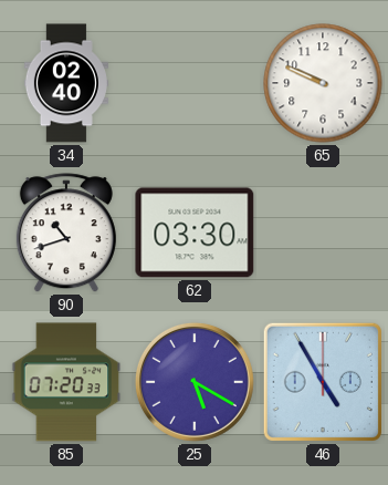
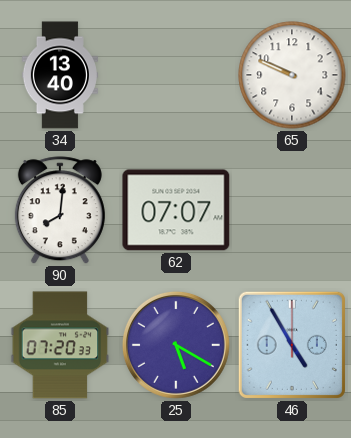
34: 02:40 -> 13:40 (60, 75)
90: 10:42 -> 8:01 (60, 211)
62: 03:30 -> 07:07 (176, 210)
